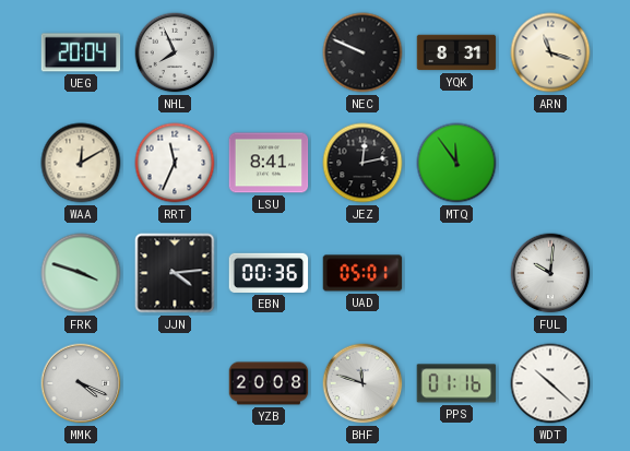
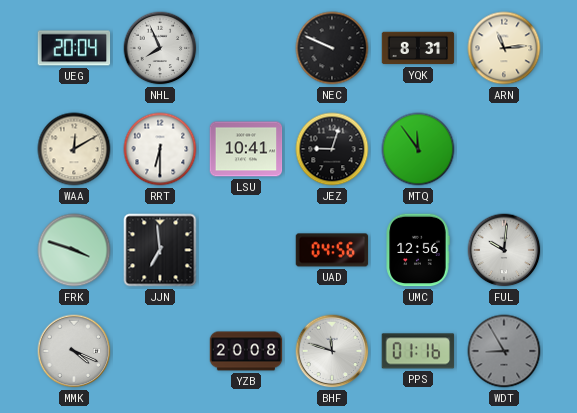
ARN: 11:18 -> 11:14 (504, 48)
RRT: 11:34 -> 6:30 (160, 149)
LSU: 8:41 -> 10:41 (246, 149)
JEZ: 12:13 -> 9:03 (332, 149)
JJN: 4:14 -> 6:59 (160, 250)
EBN: 00:36 -> none (269, 273)
UAD: 05:01 -> 04:56 (332, 250)
UMC: none -> 12:56 (418, 250)
WDT: 10:22 -> 8:55 (504, 351)
WDT dial: white -> grey (504, 351)
